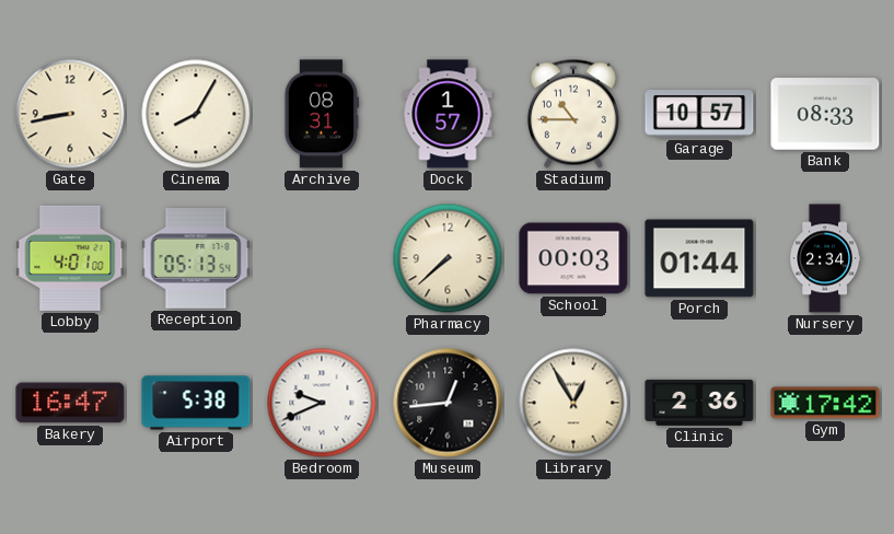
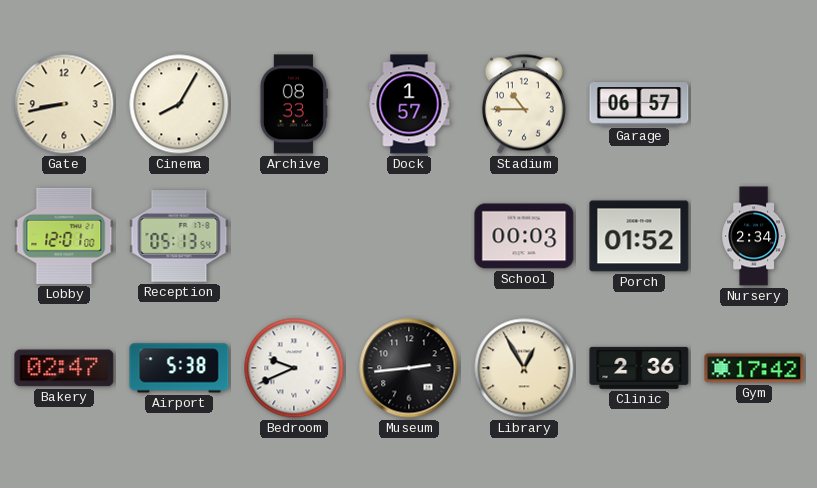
Archive: 08:31 -> 08:33 (294, 104)
Garage: 10:57 -> 06:57 (639, 104)
Bank: 08:33 -> none (825, 114)
Lobby: 4:01 -> 12:01 (64, 236)
Pharmacy: 7:38 -> none (448, 258)
Porch: 01:44 -> 01:52 (639, 236)
Bakery: 16:47 -> 02:47 (64, 368)
Museum: 12:44 -> 2:44 (409, 368)
